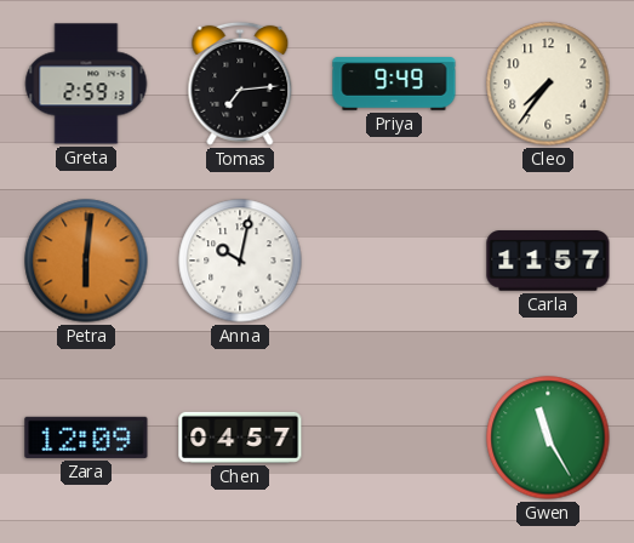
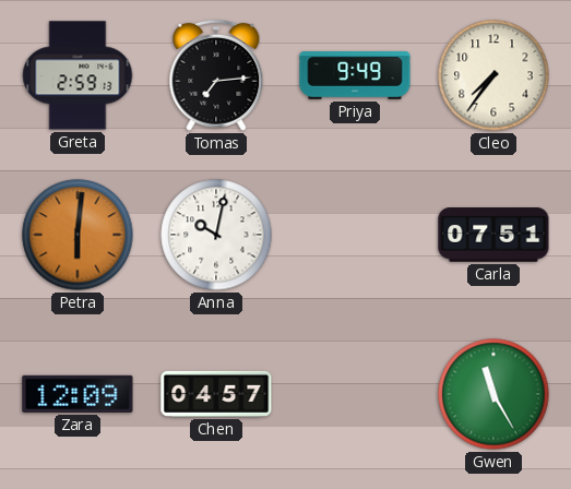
Carla: 11:57 -> 07:51 (493, 235)
